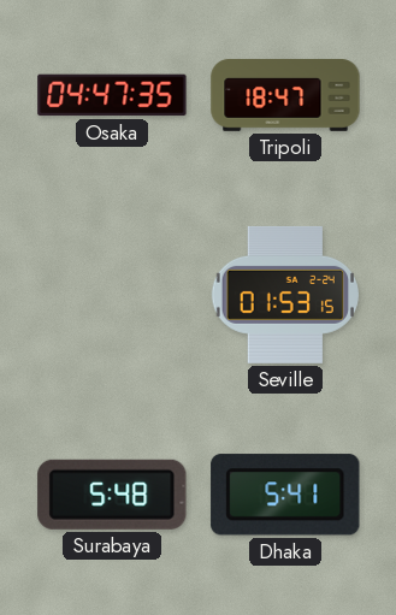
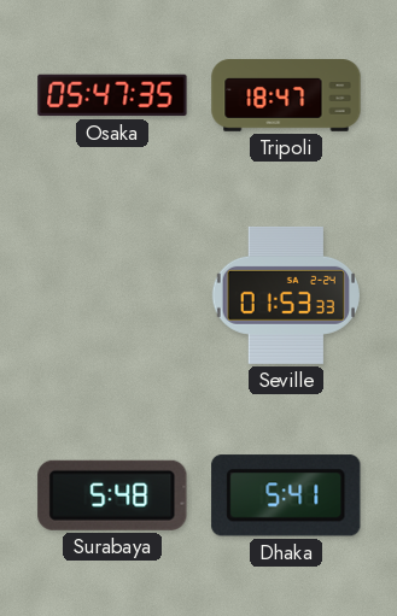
Osaka: 04:47 -> 05:47 (112, 95)
Seville: 01:53:15 -> 01:53:33 (285, 295)
